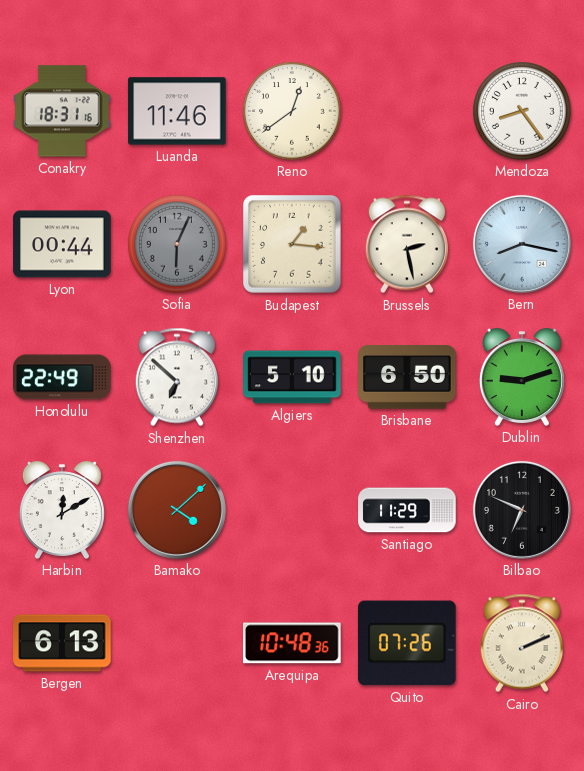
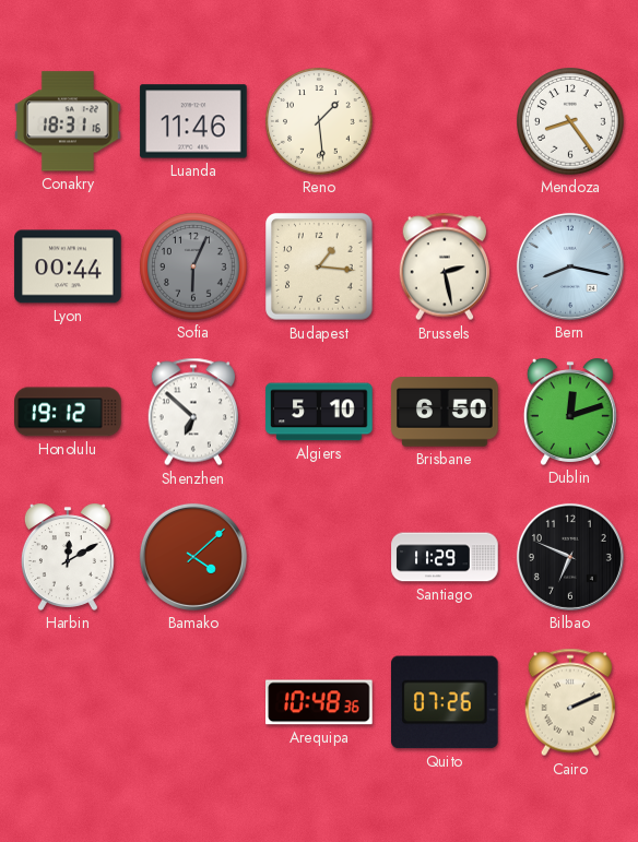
Reno: 12:39 -> 1:29 (319, 121)
Honolulu: 22:49 -> 19:12 (68, 412)
Dublin: 9:12 -> 12:12 (570, 412)
Bergen: 6:13 -> none (62, 643)
